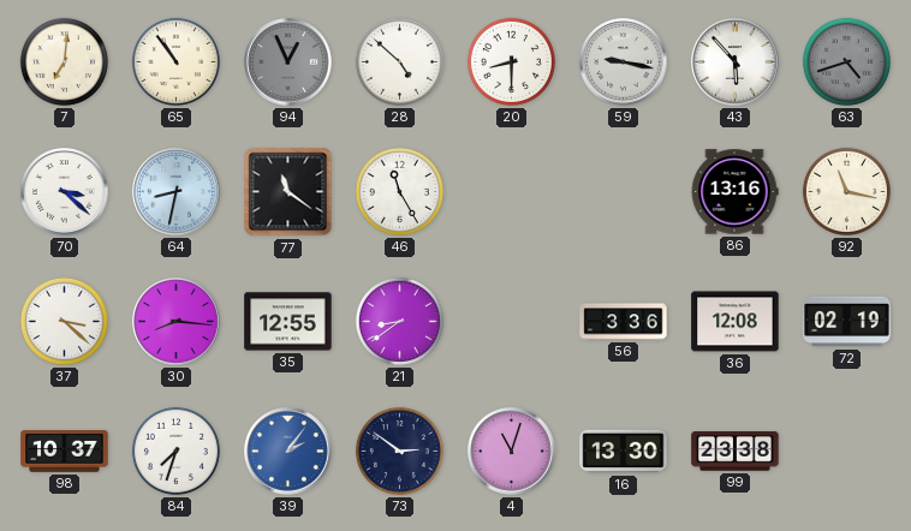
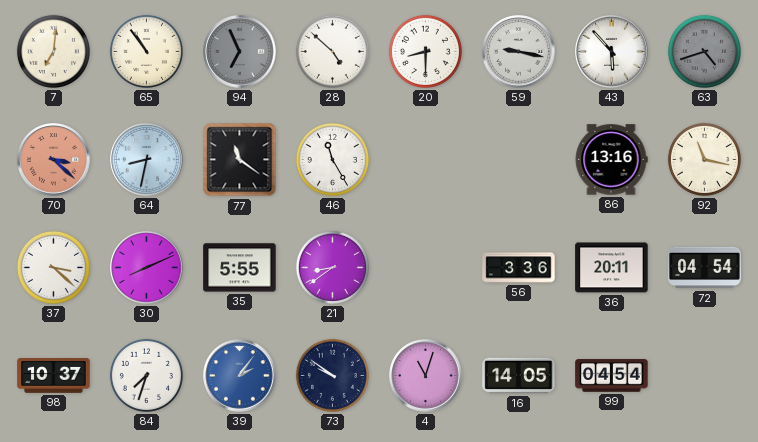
94: 12:56 -> 6:56 (240, 52)
70 dial: white -> salmon (54, 160)
30: 8:16 -> 8:11 (147, 268)
35: 12:55 -> 5:55 (240, 268)
36: 12:08 -> 20:11 (612, 268)
72: 02:19 -> 04:54 (705, 268)
73: 2:51 -> 9:51 (332, 375)
16: 13:30 -> 14:05 (519, 376)
99: 23:38 -> 04:54 (612, 376)
